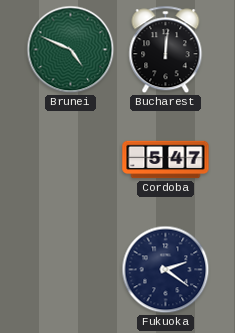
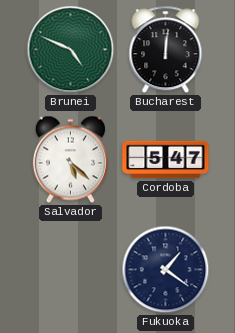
Salvador: none -> 5:22 (70, 160)
Fukuoka: 2:21 -> 1:21 (166, 270)
